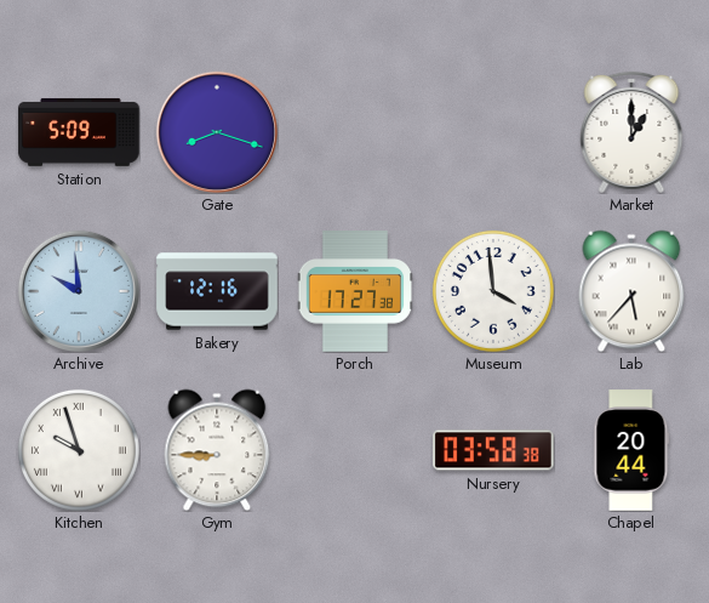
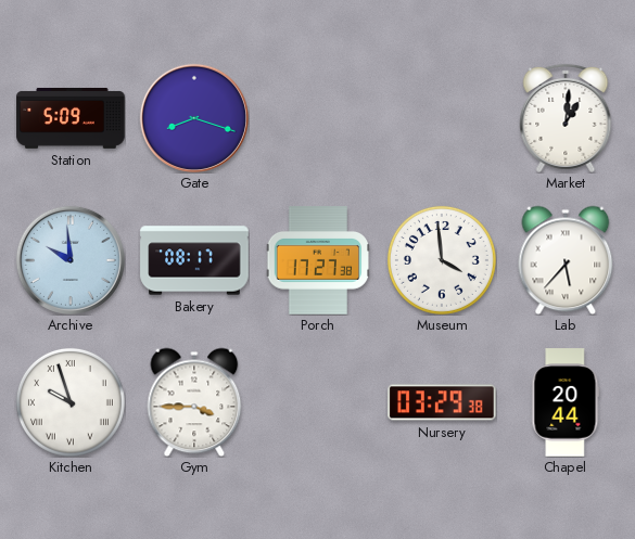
Market: 1:00 -> 1:01 (566, 118)
Bakery: 12:16 -> 08:17 (194, 260)
Gym: 8:45 -> 3:45 (194, 402)
Nursery: 03:58 -> 03:29 (442, 402)
